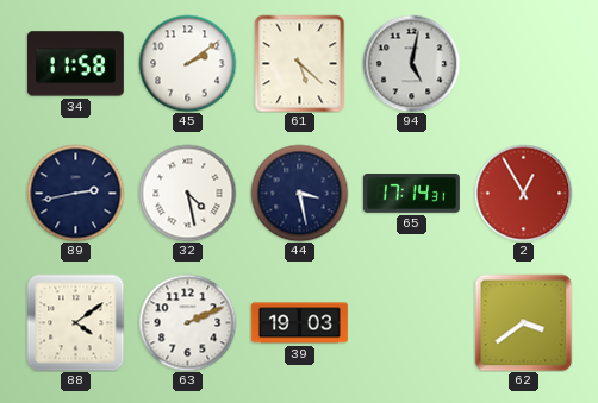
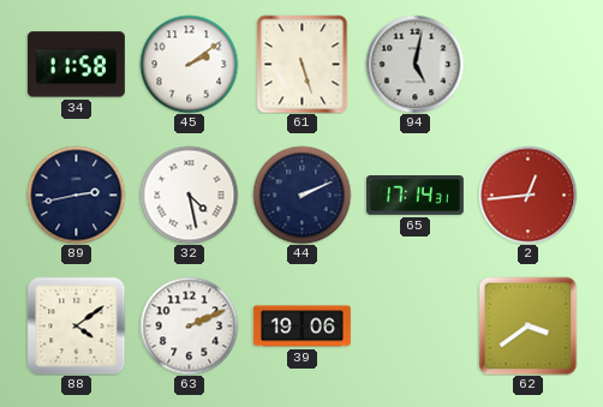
61: 5:22 -> 5:27 (303, 64)
44: 3:28 -> 2:11 (301, 194)
2: 12:55 -> 12:44 (527, 194)
39: 19:03 -> 19:06 (301, 327)
